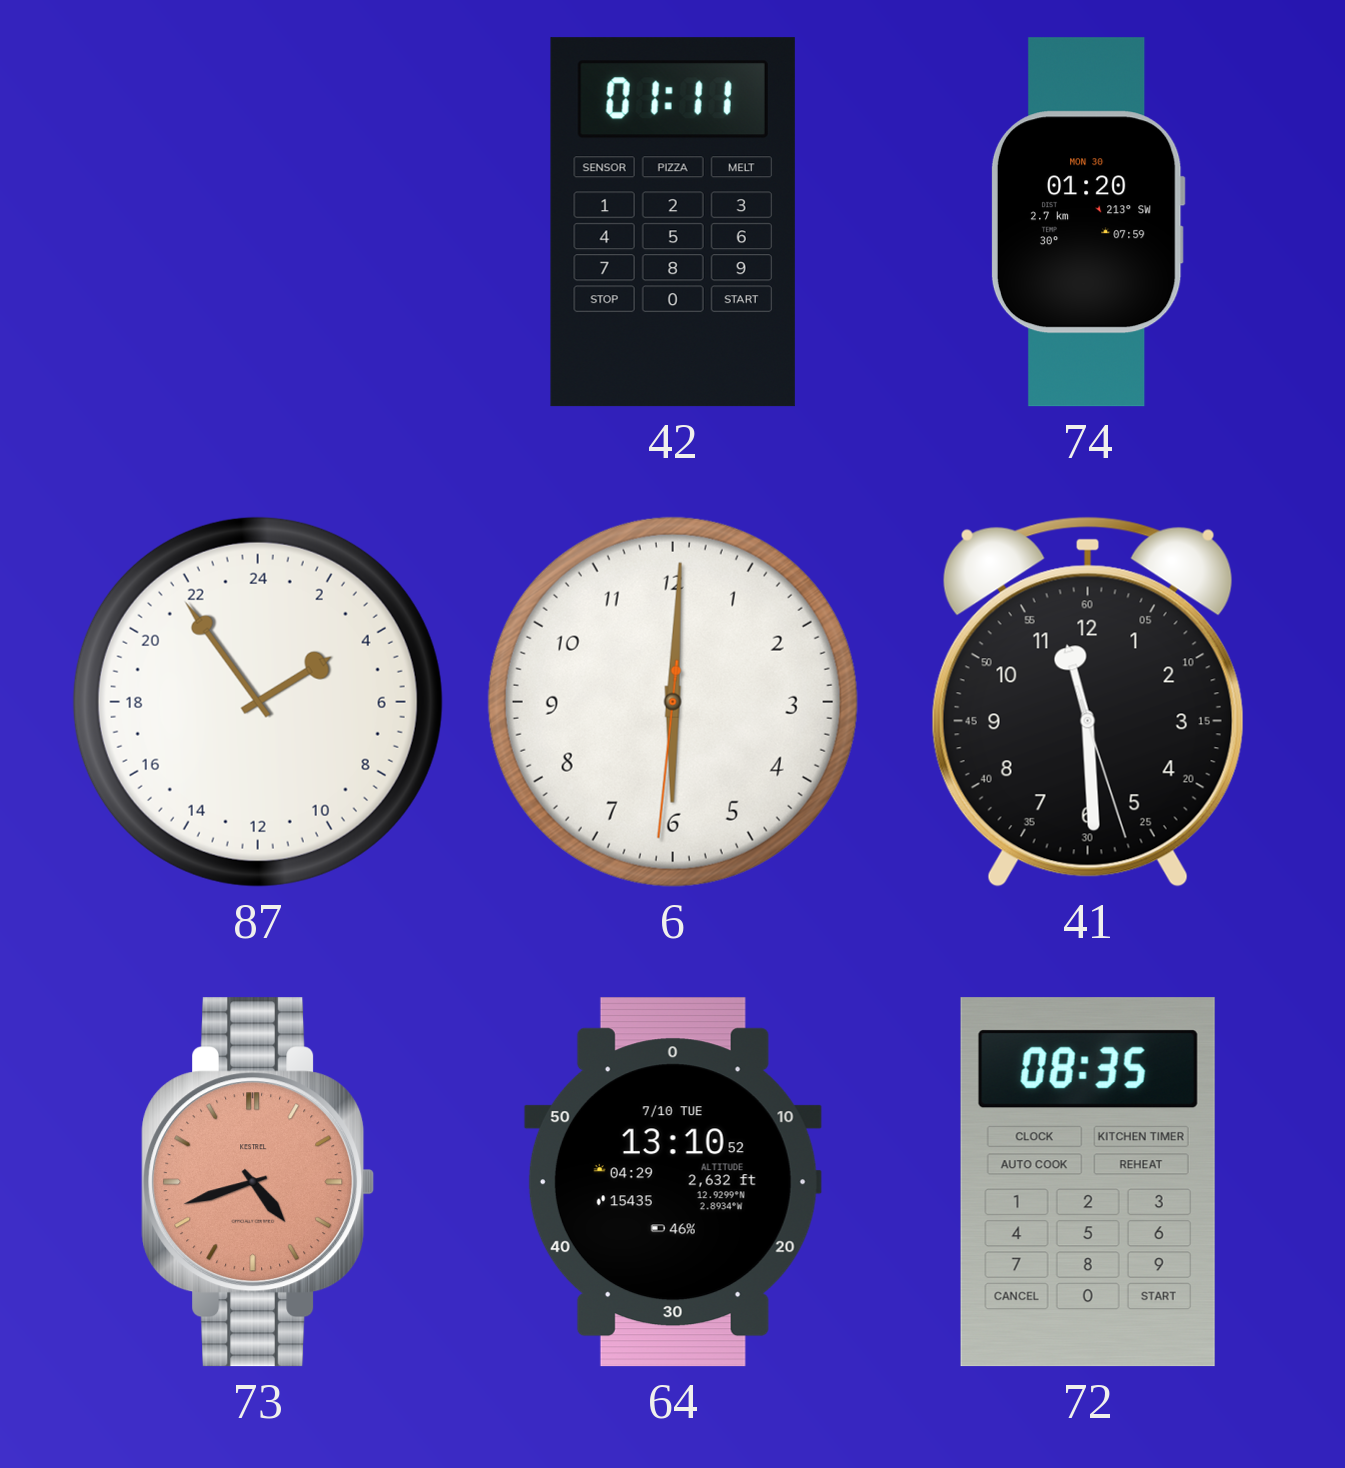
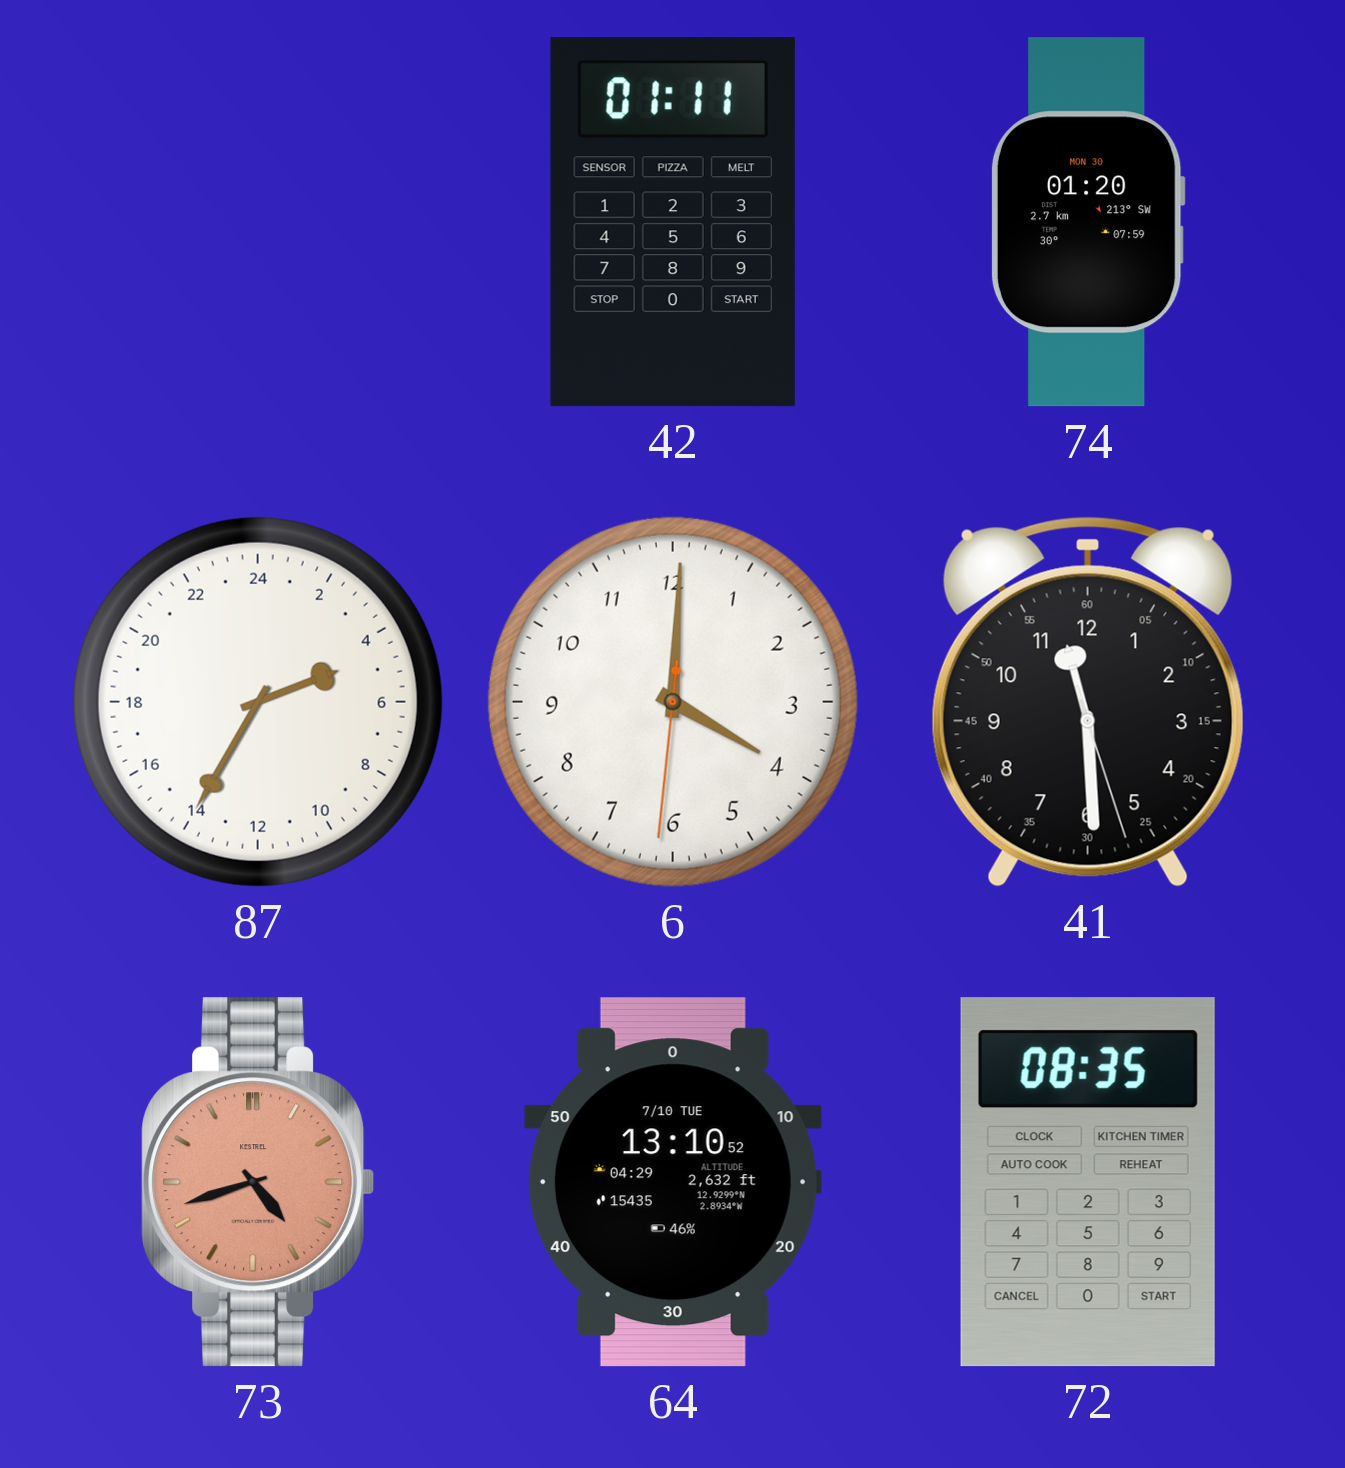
87: 3:54 -> 4:35 (258, 702)
6: 6:00 -> 4:00 (673, 702)
